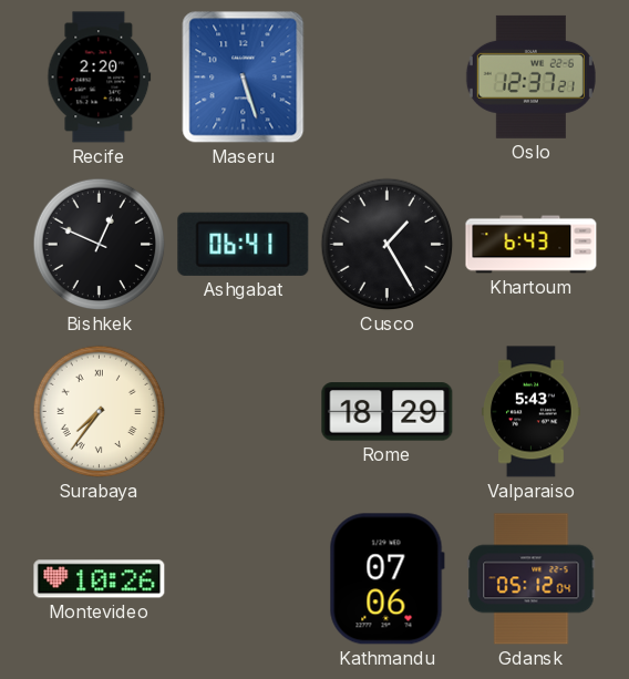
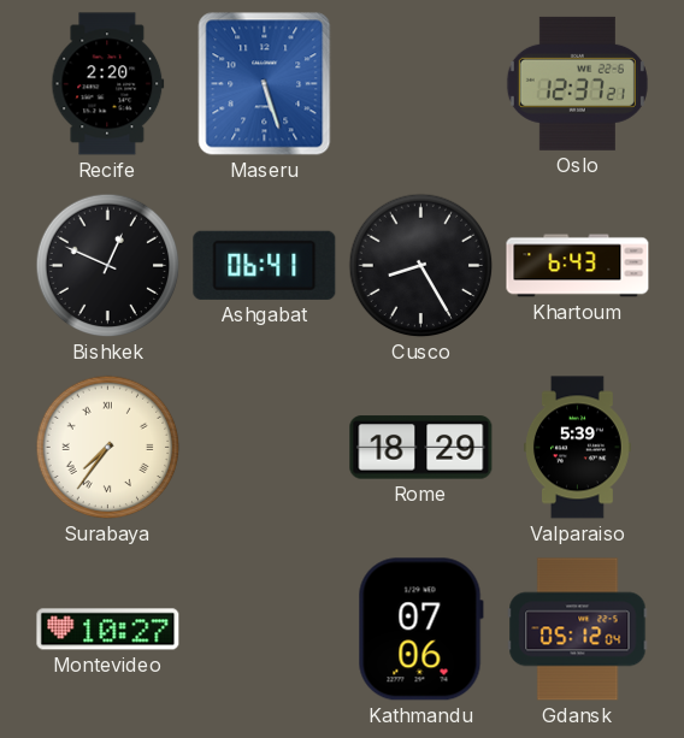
Cusco: 1:25 -> 8:25 (421, 266)
Valparaiso: 5:43 -> 5:39 (578, 448)
Montevideo: 10:26 -> 10:27 (108, 630)
